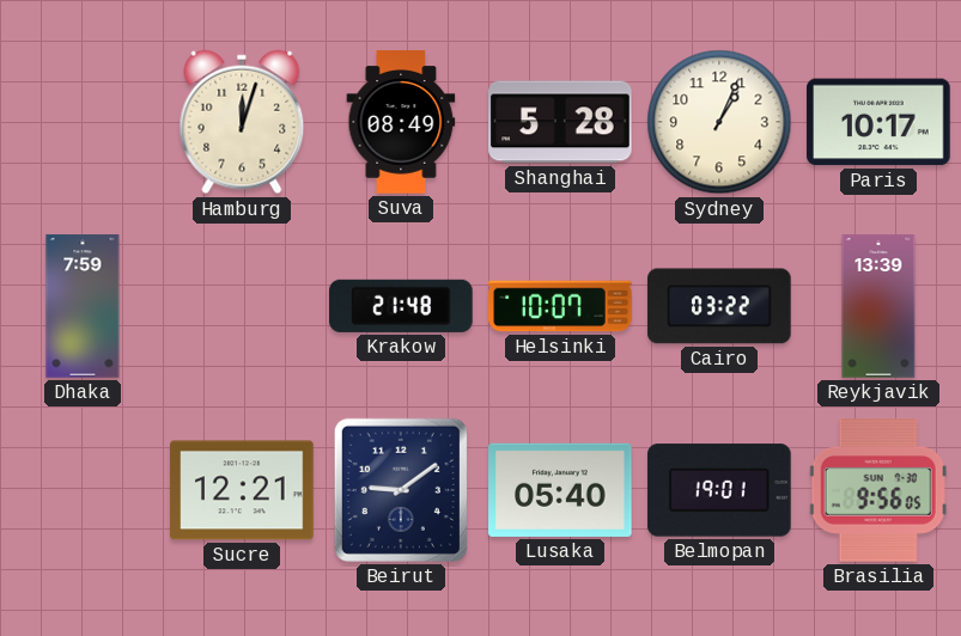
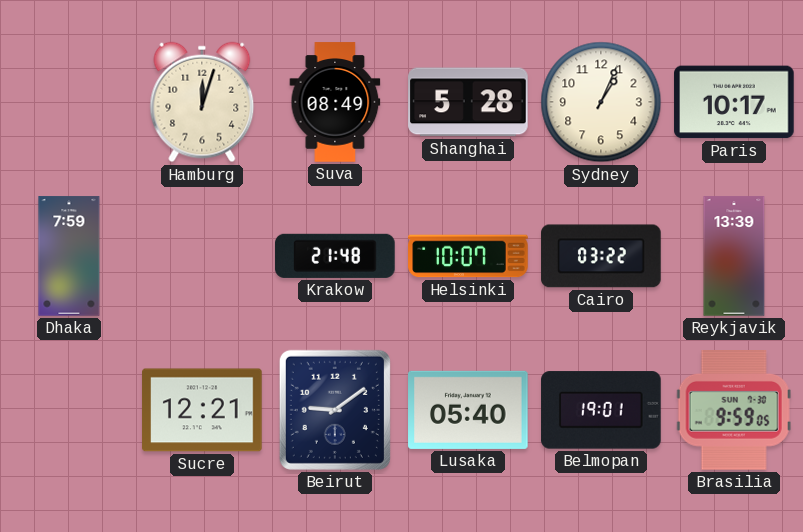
Brasilia: 9:56 -> 9:59 (734, 411)
